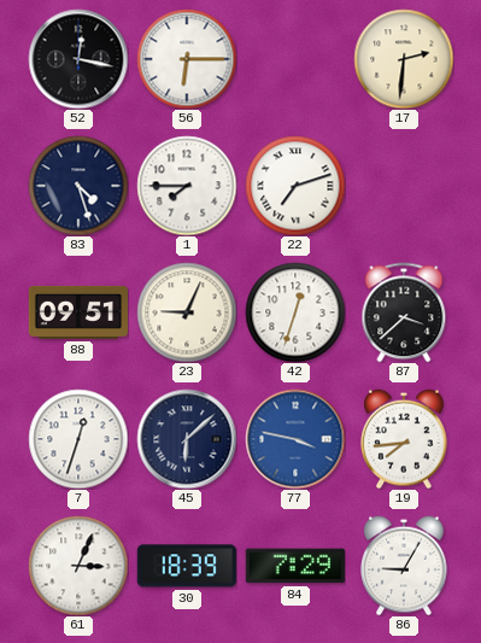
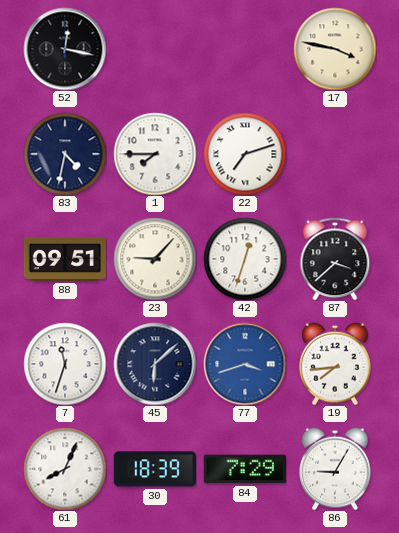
56: 6:15 -> none (187, 59)
17: 2:31 -> 3:47 (335, 49)
83: 4:27 -> 4:32 (65, 154)
23: 9:04 -> 9:07 (155, 259)
7: 12:33 -> 11:33 (65, 364)
77: 3:47 -> 3:42 (245, 364)
61: 3:04 -> 8:04 (65, 469)
